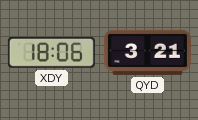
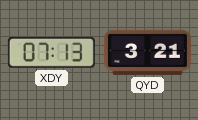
XDY: 18:06 -> 07:13 (51, 53)
